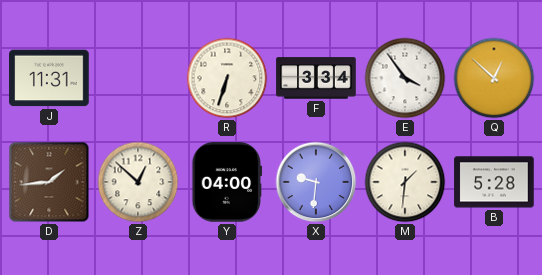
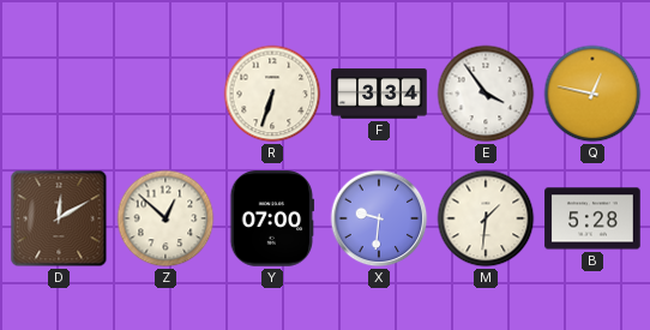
J: 11:31 -> none (49, 78)
Q: 12:52 -> 12:47 (592, 94)
D: 1:44 -> 12:10 (59, 218)
Y: 04:00 -> 07:00 (272, 218)
